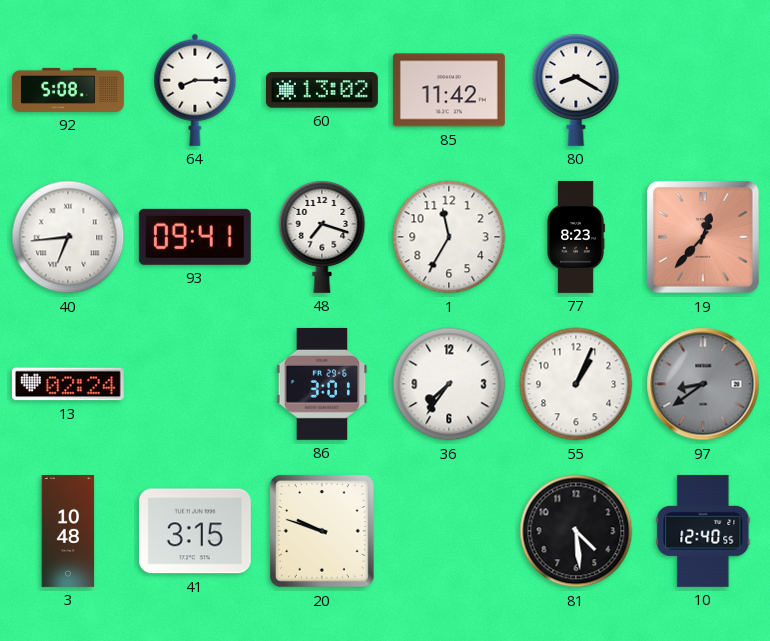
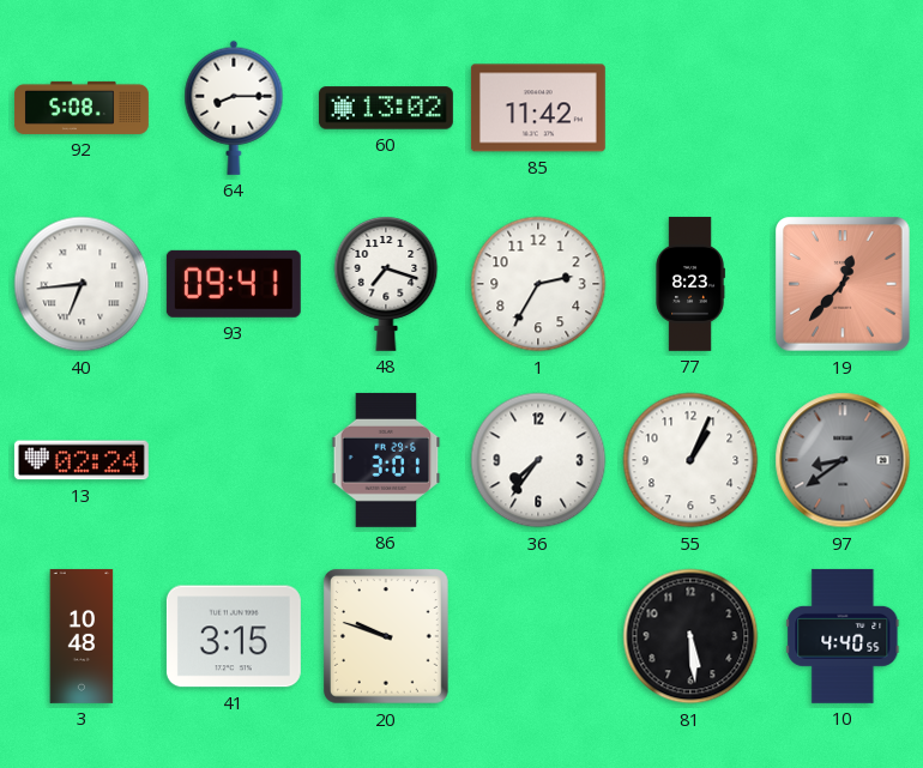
80: 8:20 -> none (576, 89)
1: 11:35 -> 2:35 (538, 284)
81: 4:29 -> 5:29 (690, 636)
10: 12:40 -> 4:40 (843, 636)
